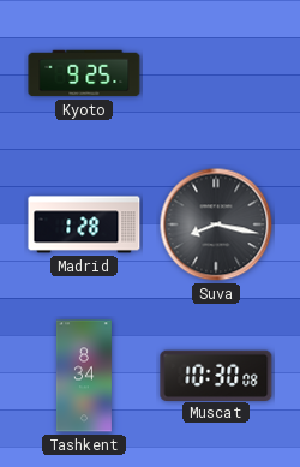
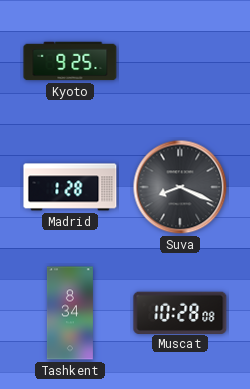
Suva: 8:17 -> 8:19 (180, 187)
Muscat: 10:30 -> 10:28 (180, 312)
